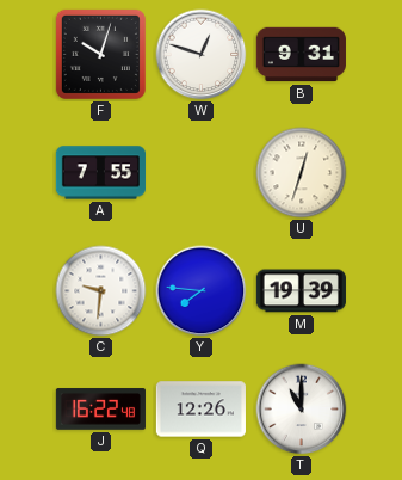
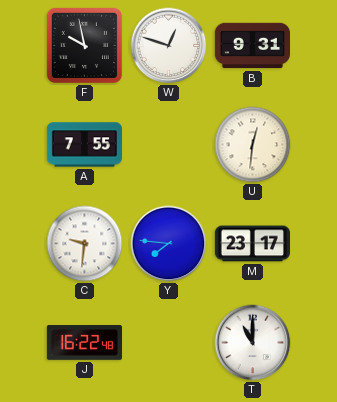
F: 10:03 -> 9:58 (84, 45)
U: 12:33 -> 12:31 (253, 145)
M: 19:39 -> 23:17 (252, 244)
Q: 12:26 -> none (200, 410)
